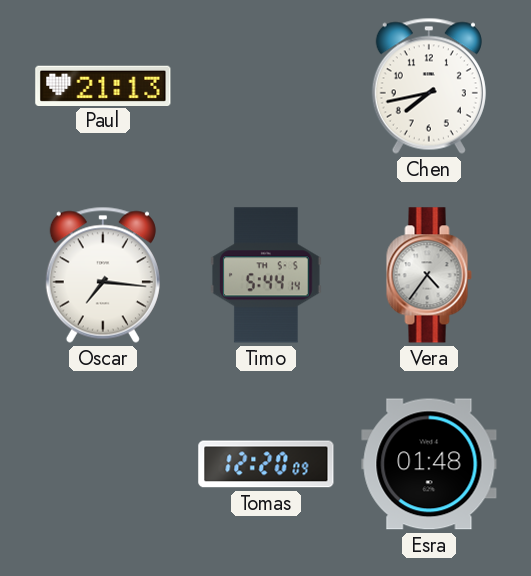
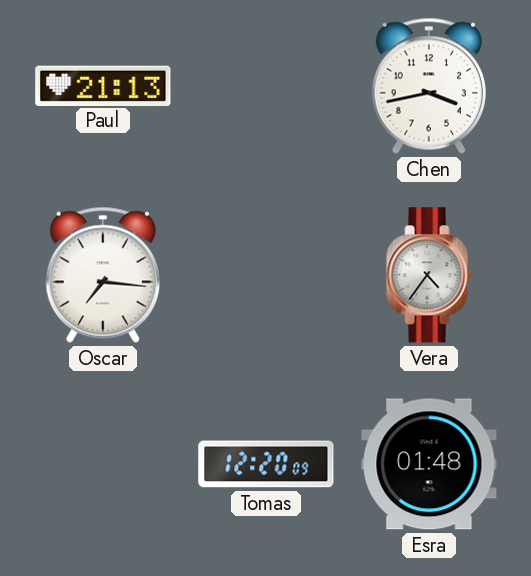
Chen: 7:43 -> 3:43 (429, 86)
Timo: 5:44 -> none (267, 275)
